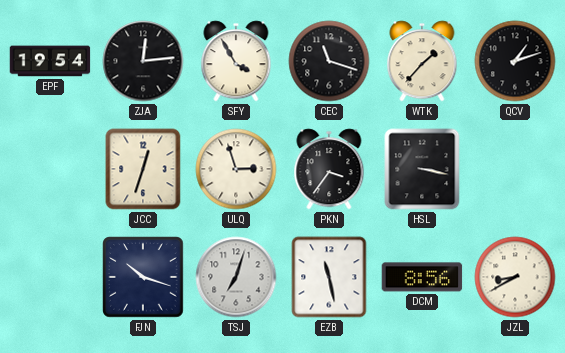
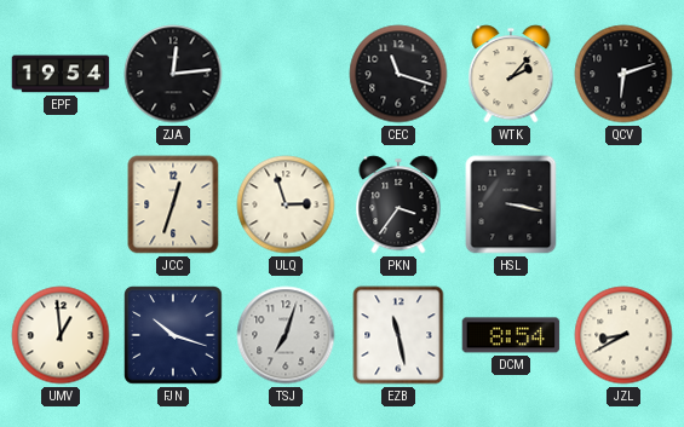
SFY: 3:55 -> none (236, 61)
WTK: 1:37 -> 2:07 (511, 74)
QCV: 1:12 -> 6:12 (623, 74)
UMV: none -> 12:59 (61, 335)
DCM: 8:56 -> 8:54 (511, 335)
